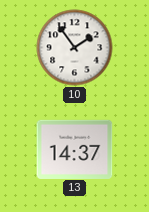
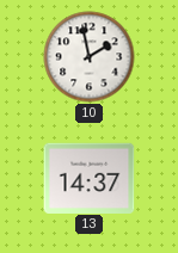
10: 1:54 -> 1:58 (90, 57)
